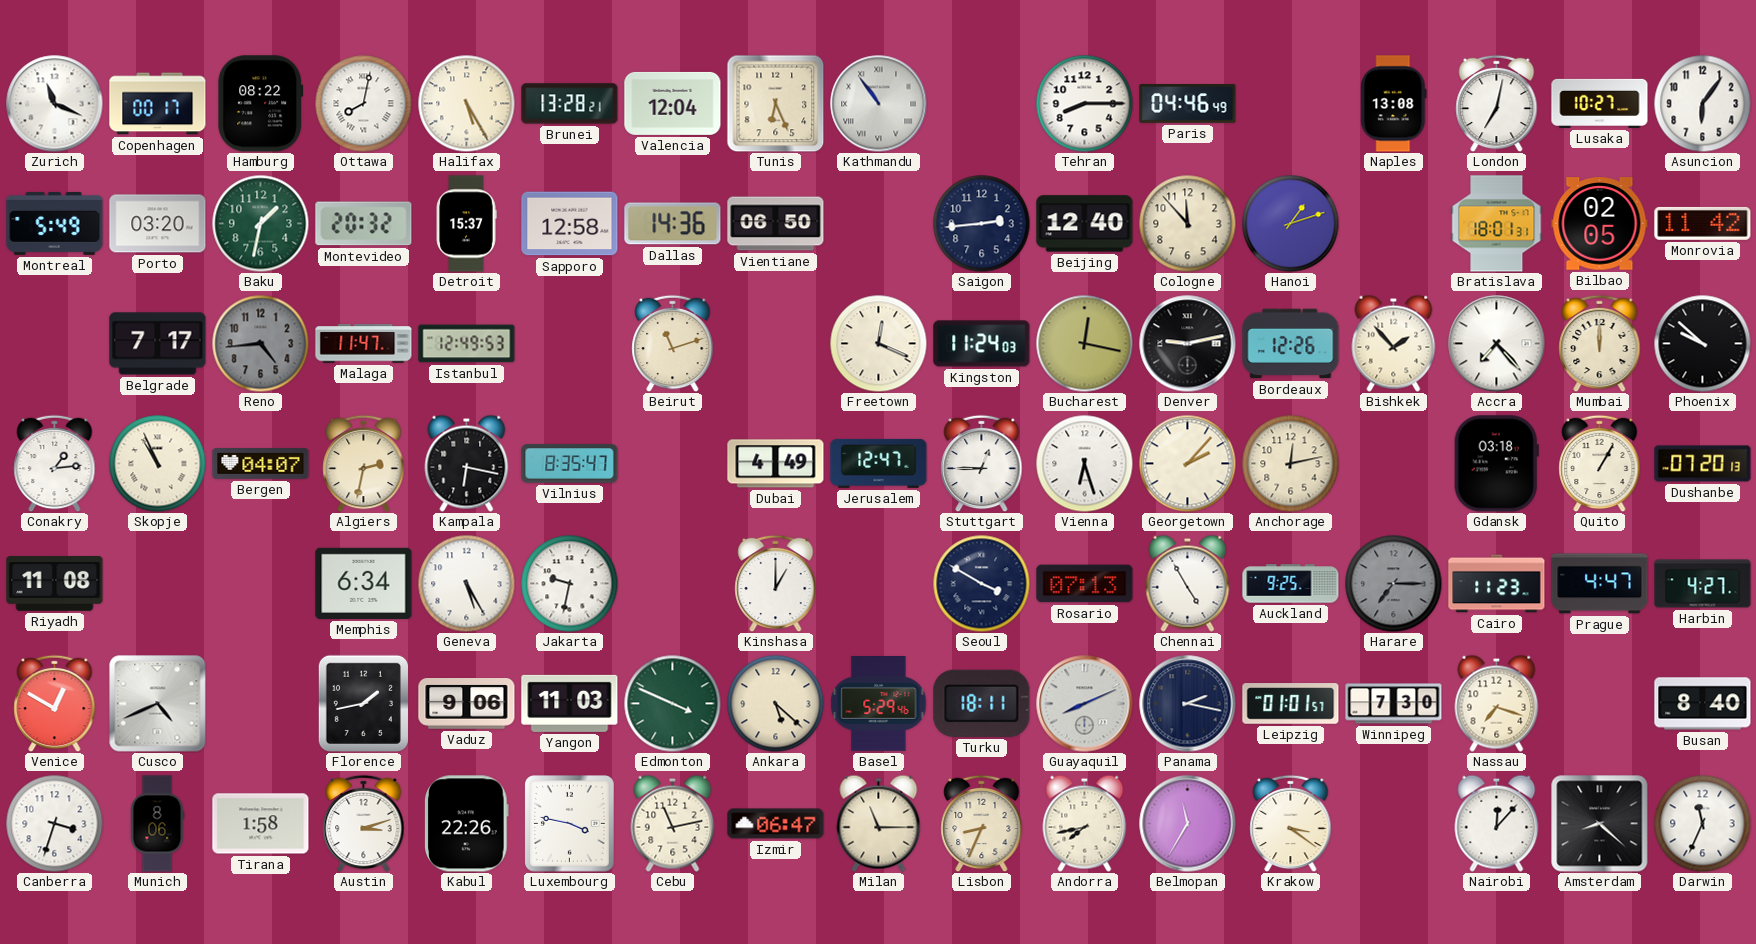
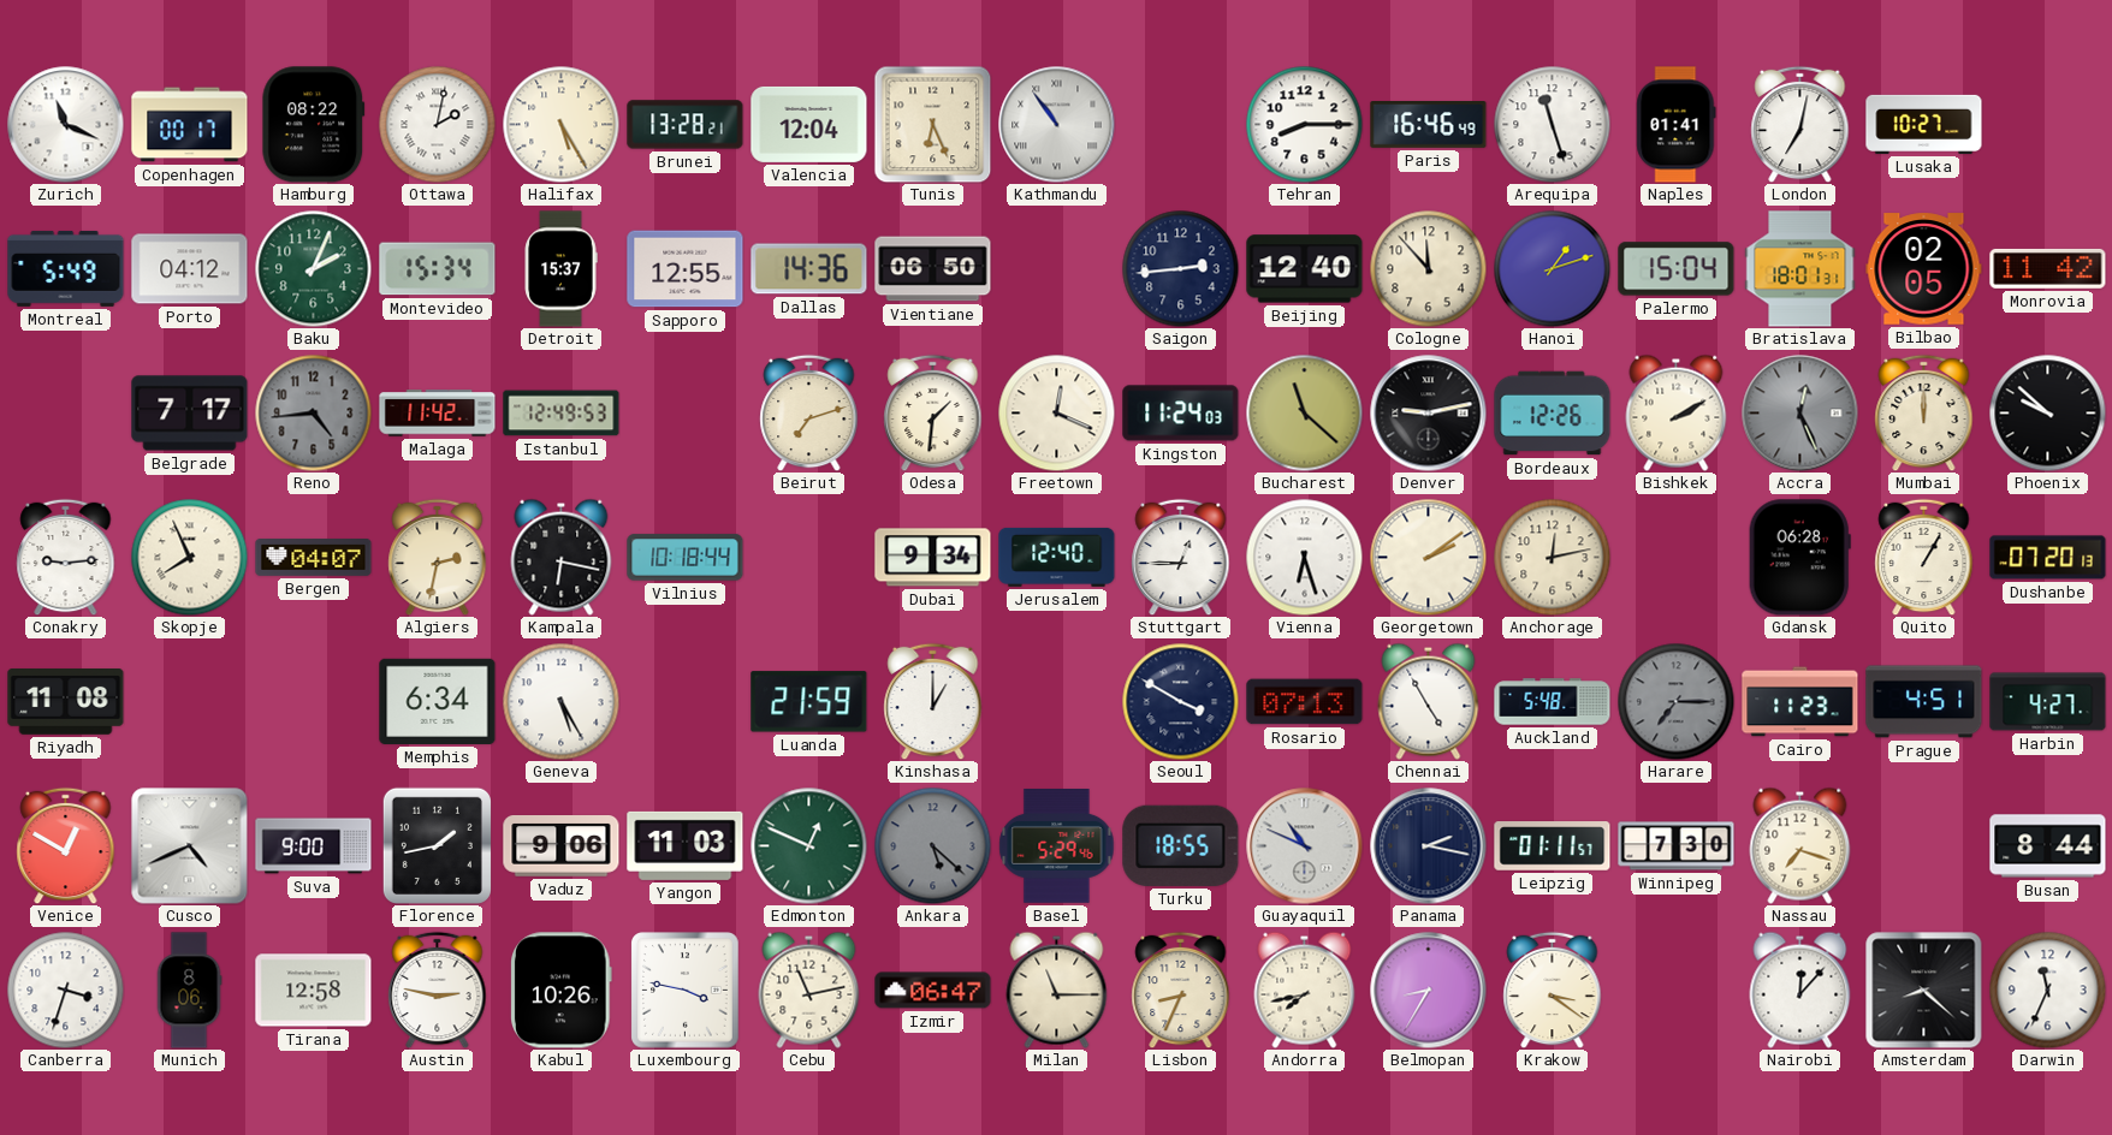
Ottawa: 8:02 -> 2:02 (437, 124)
Paris: 04:46 -> 16:46 (1429, 125)
Arequipa: none -> 11:27 (1552, 124)
Naples: 13:08 -> 01:41 (1677, 125)
Asuncion: 6:06 -> none (1702, 103)
Porto: 03:20 -> 04:12 (190, 269)
Baku: 1:32 -> 2:04 (313, 268)
Montevideo: 20:32 -> 15:34 (438, 269)
Sapporo: 12:58 -> 12:55 (686, 269)
Palermo: none -> 15:04 (1677, 269)
Malaga: 11:47 -> 11:42 (438, 414)
Beirut: 11:12 -> 7:12 (809, 412)
Odesa: none -> 1:31 (933, 412)
Bucharest: 12:17 -> 11:22 (1304, 412)
Bishkek: 1:53 -> 2:10 (1677, 412)
Accra: 7:23 -> 12:26 (1800, 414)
Accra dial: white -> grey (1800, 414)
Conakry: 1:14 -> 9:14 (66, 557)
Skopje: 10:56 -> 7:56 (189, 557)
Vilnius: 8:35 -> 10:18 (686, 558)
Dubai: 4:49 -> 9:34 (933, 558)
Jerusalem: 12:47 -> 12:40 (1057, 557)
Georgetown: 2:07 -> 2:09 (1428, 557)
Gdansk: 03:18 -> 06:28 (1799, 558)
Jakarta: 9:32 -> none (569, 583)
Luanda: none -> 21:59 (809, 702)
Auckland: 9:25 -> 5:48 (1553, 702)
Prague: 4:47 -> 4:51 (1924, 702)
Suva: none -> 9:00 (314, 846)
Edmonton: 3:49 -> 12:49 (808, 845)
Ankara dial: cream -> grey (932, 845)
Turku: 18:11 -> 18:55 (1181, 845)
Guayaquil: 8:11 -> 10:49 (1305, 846)
Leipzig: 01:01 -> 01:11 (1553, 846)
Busan: 8:40 -> 8:44 (2048, 846)
Tirana: 1:58 -> 12:58 (314, 991)
Austin: 3:12 -> 2:47 (438, 990)
Kabul: 22:26 -> 10:26 (562, 991)
Belmopan: 11:35 -> 8:35 (1429, 991)
